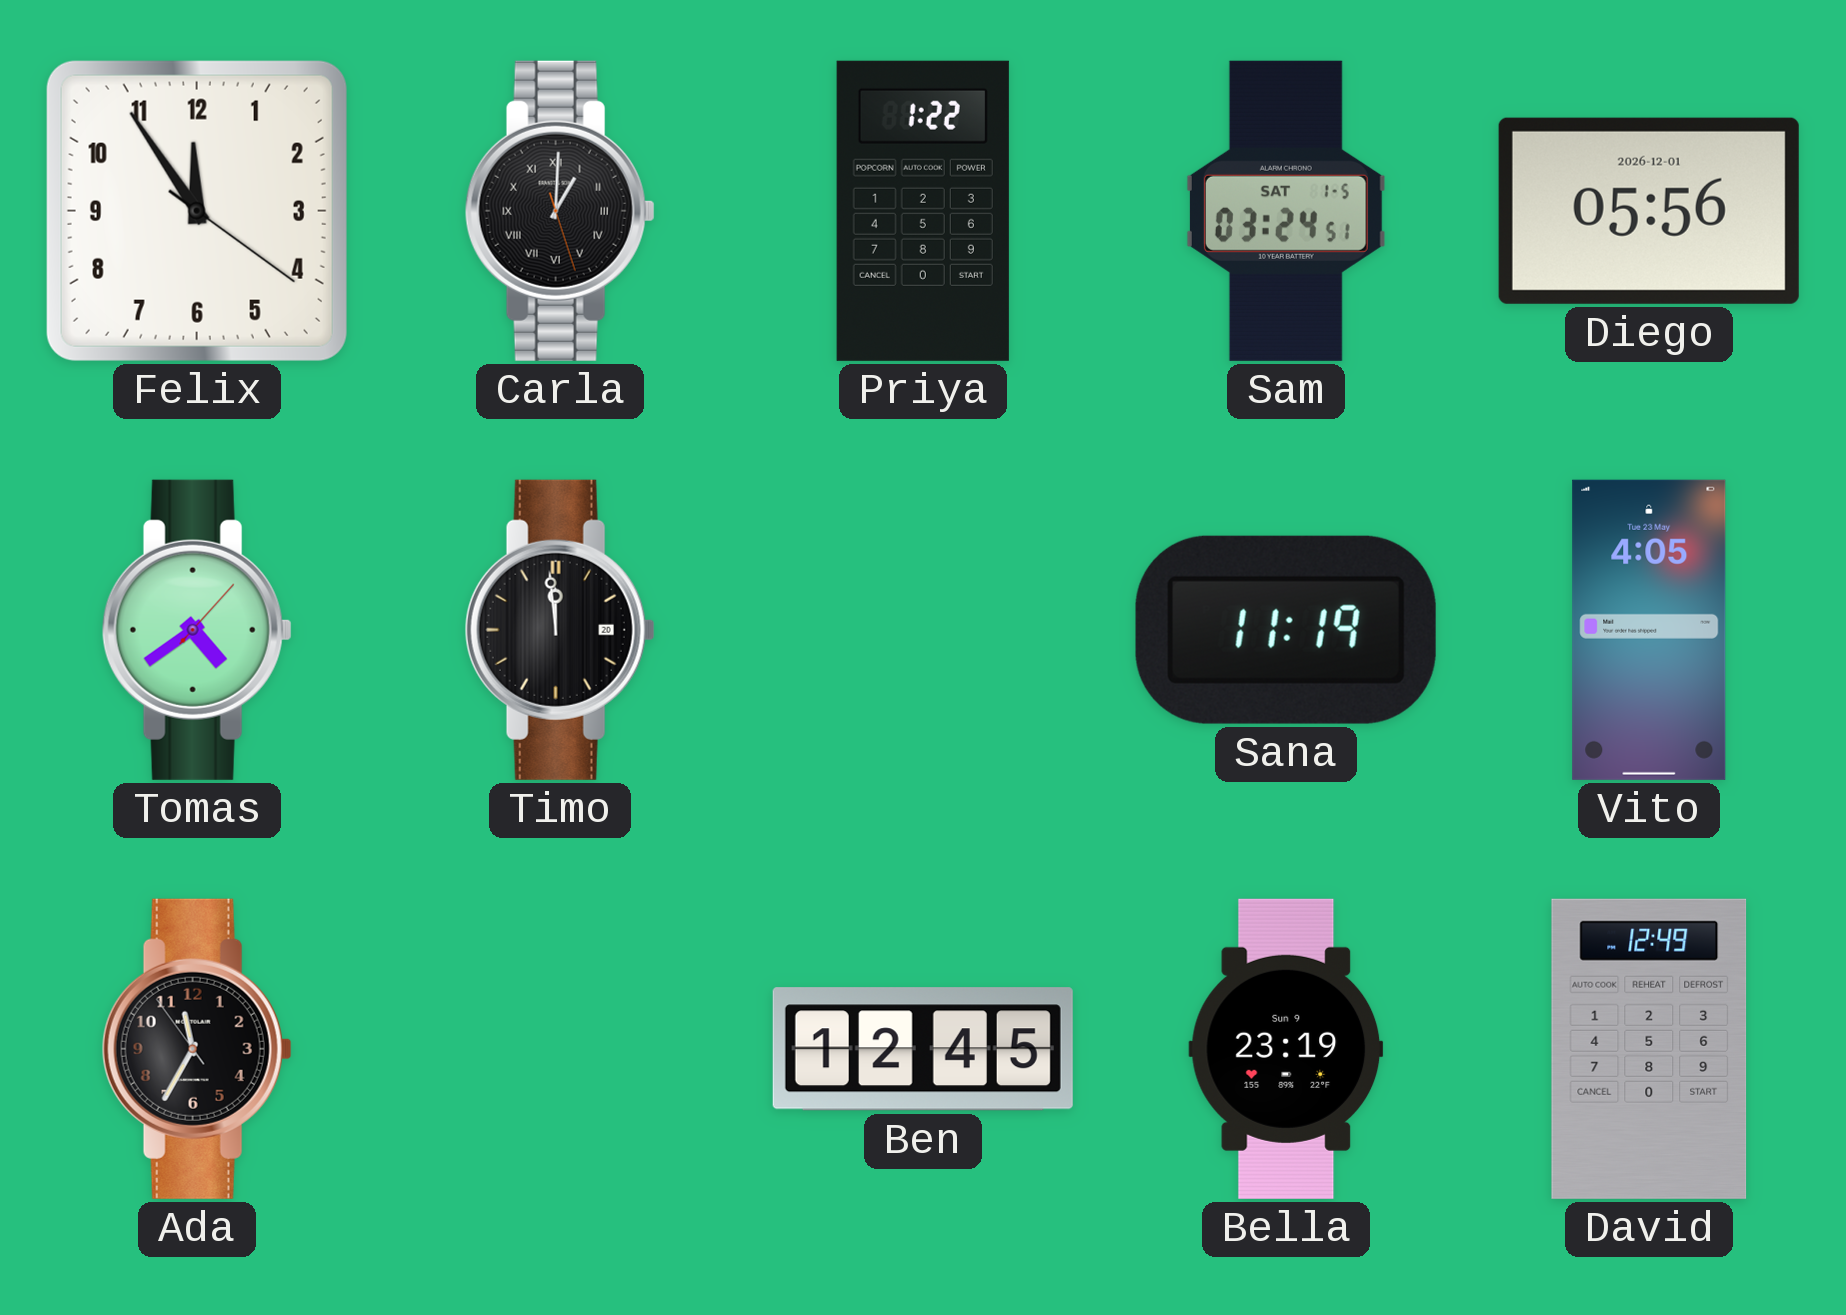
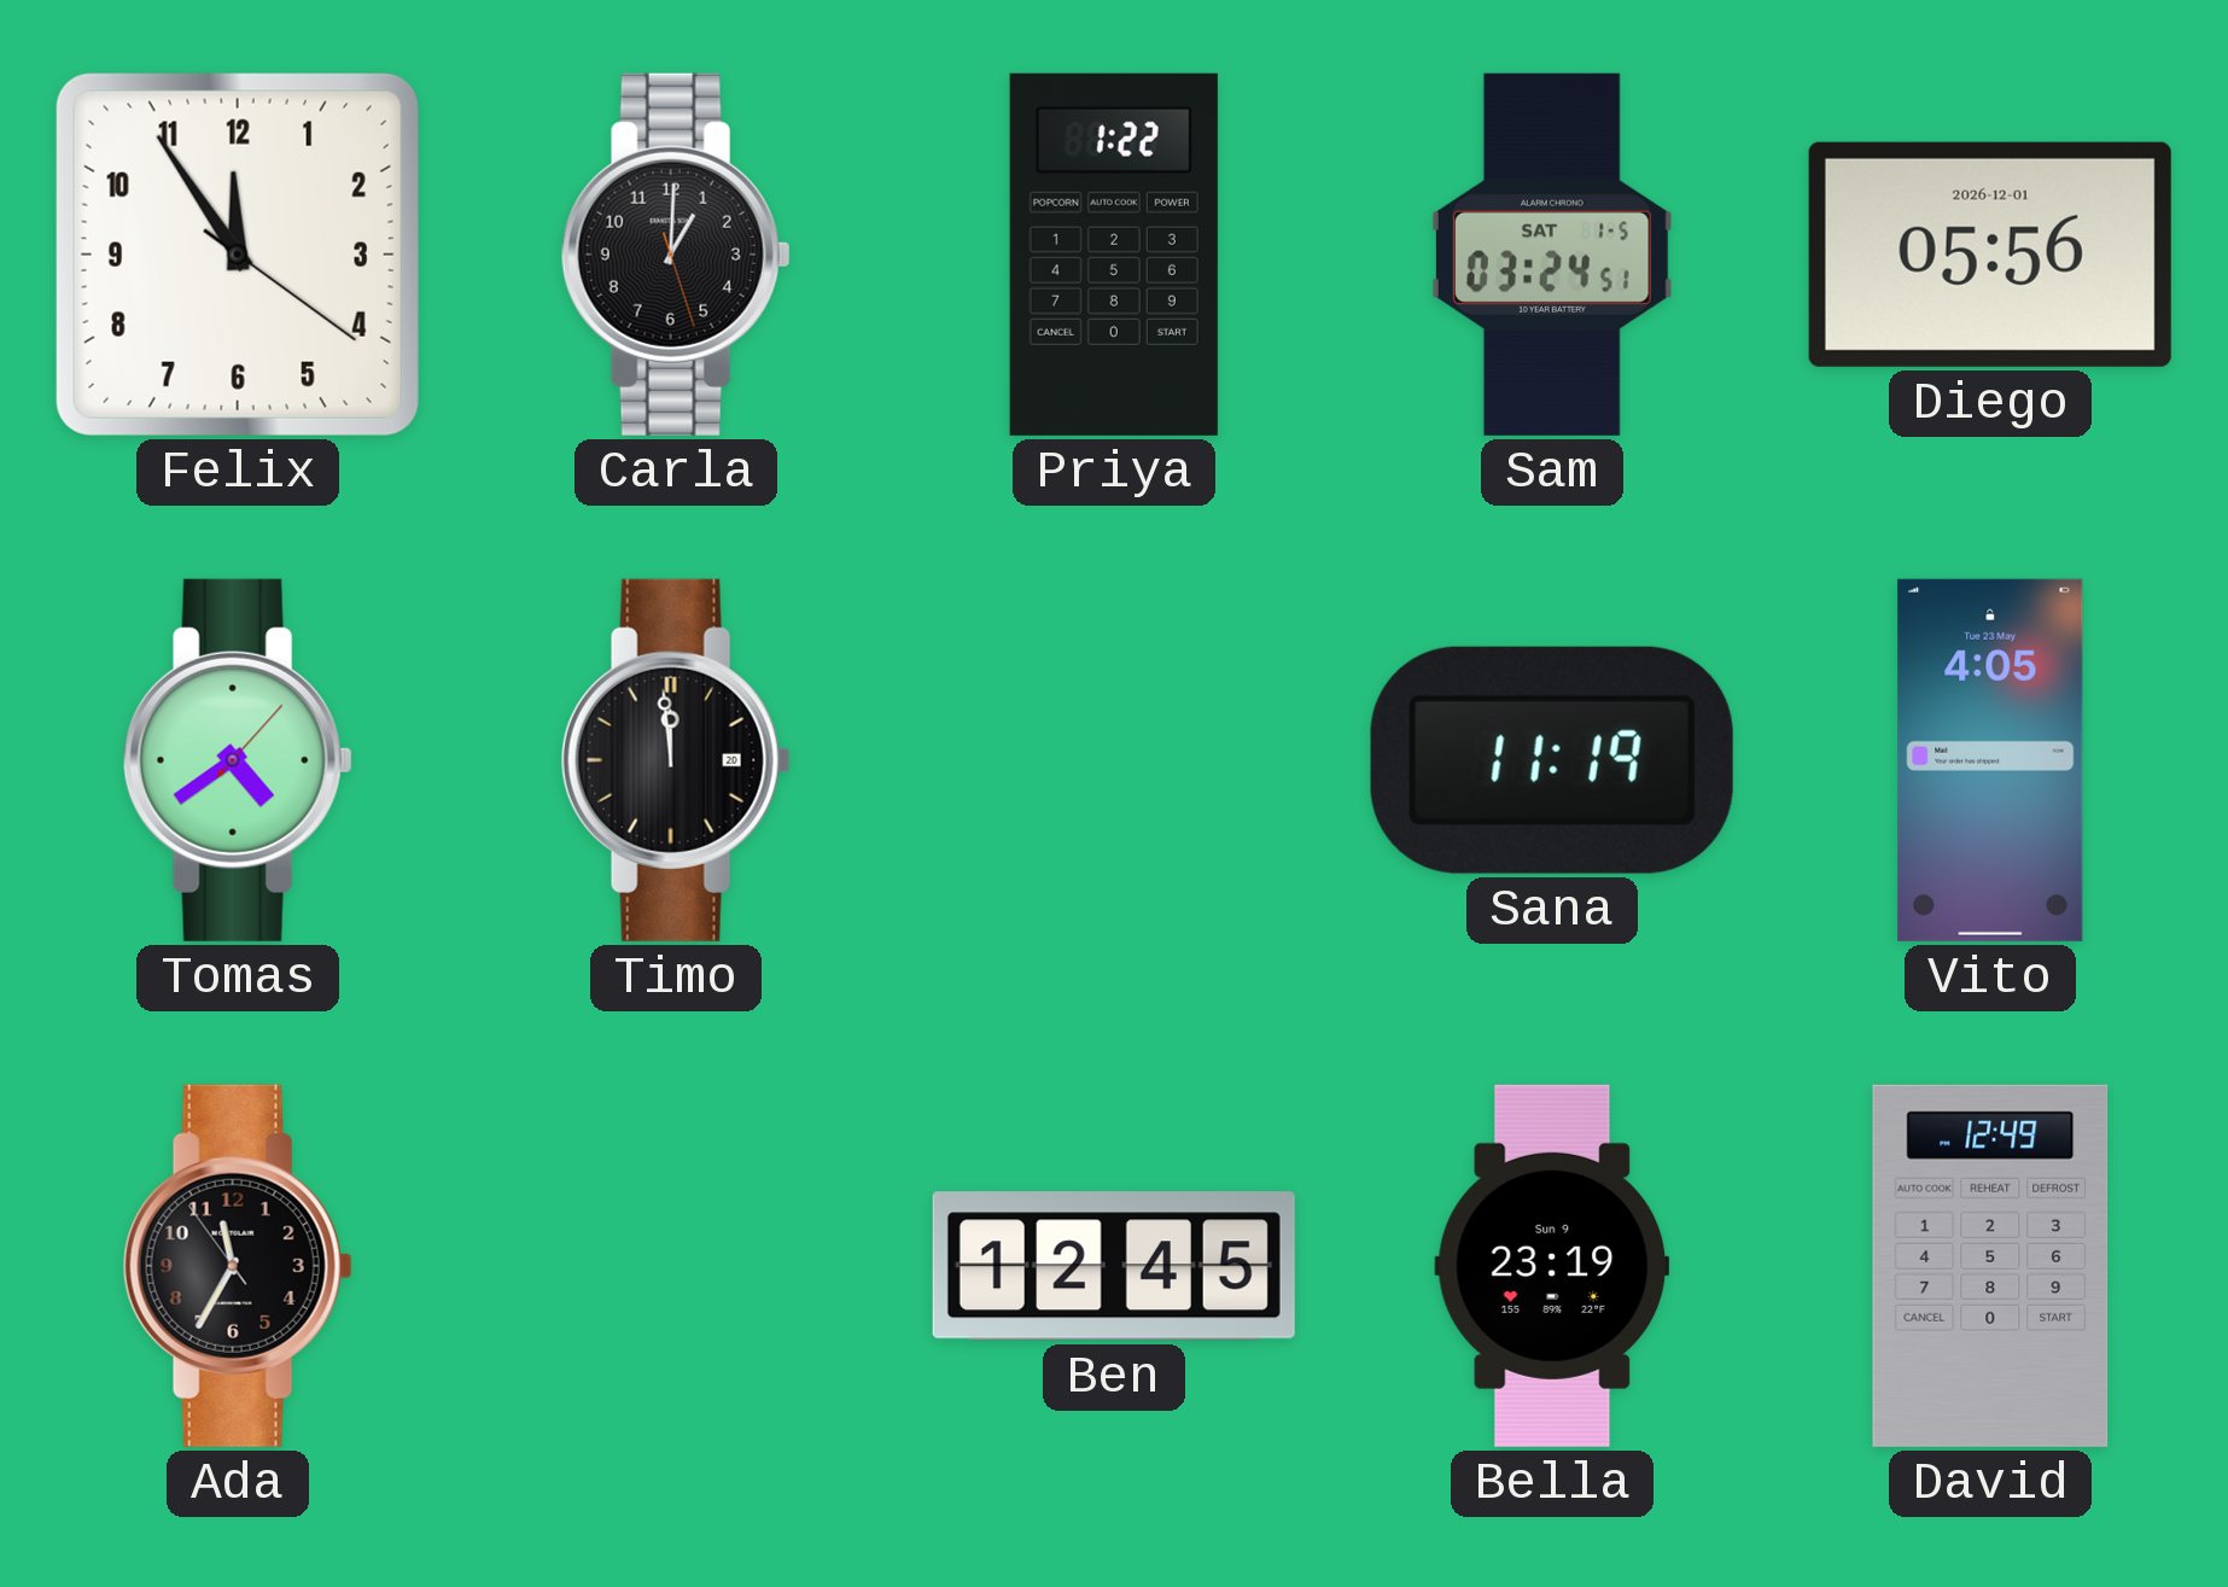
Carla numerals: Roman -> Arabic (676, 255)
